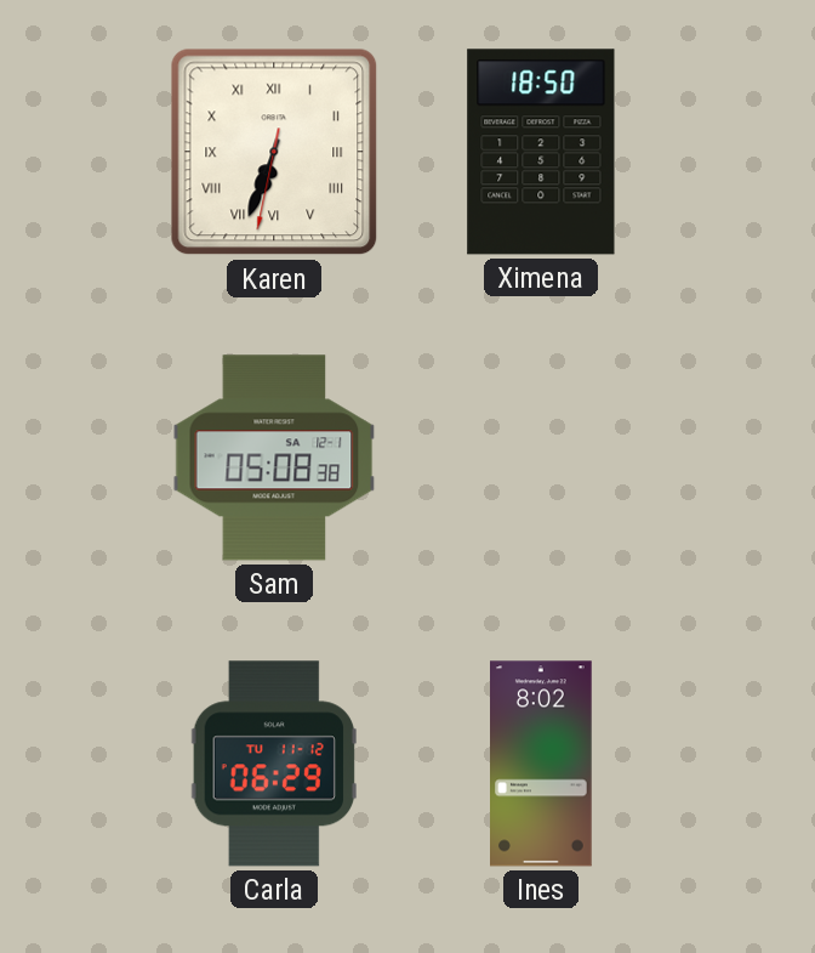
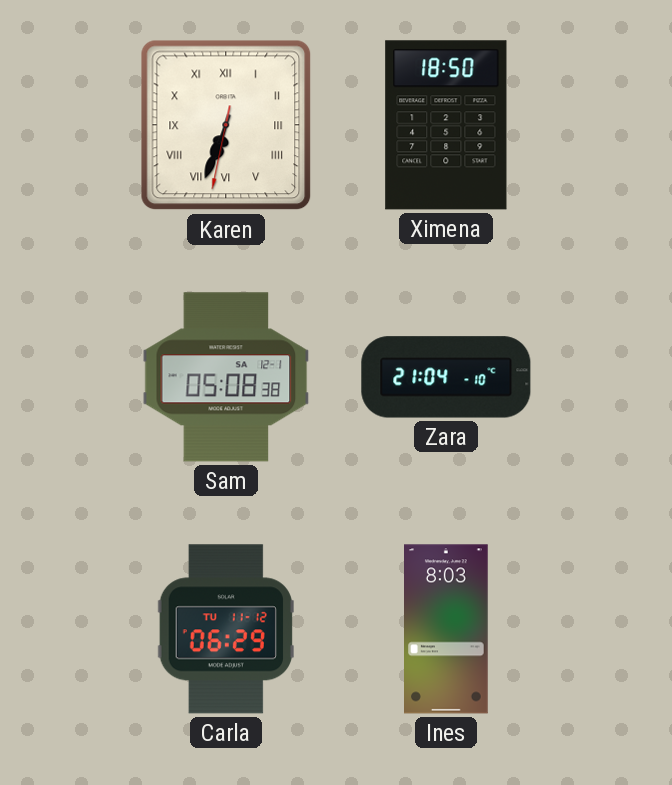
Zara: none -> 21:04 (446, 377)
Ines: 8:02 -> 8:03 (447, 629)
